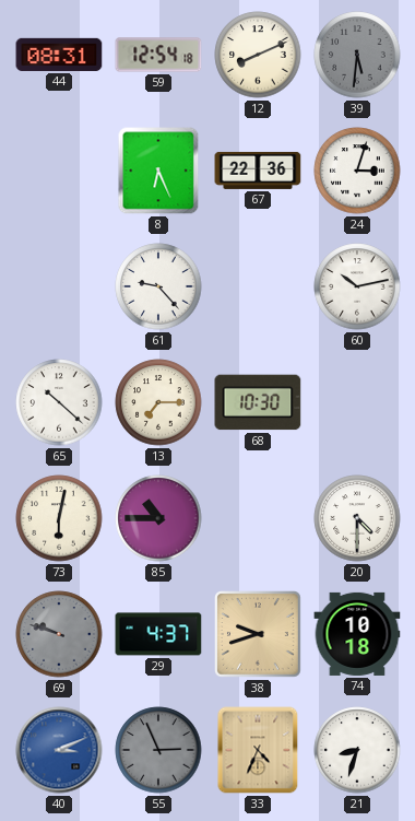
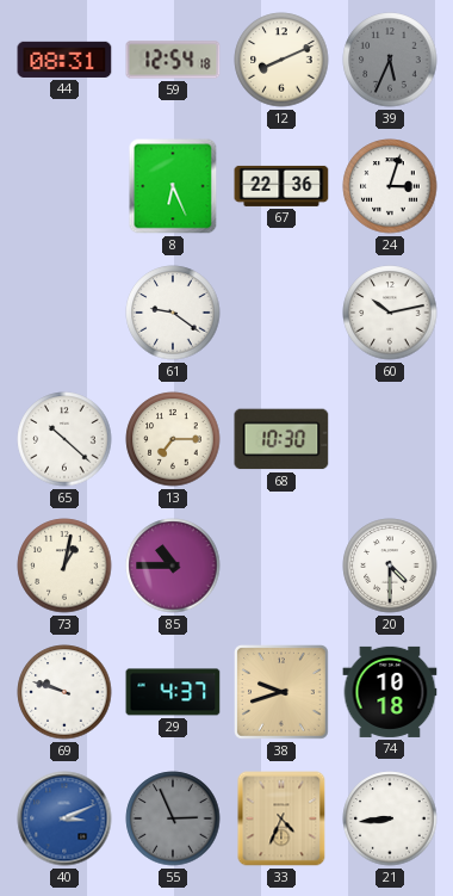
39: 5:31 -> 5:34 (390, 60)
61: 9:23 -> 9:21 (173, 313)
73: 6:02 -> 1:02 (64, 566)
69 dial: grey -> white (64, 692)
21: 8:33 -> 8:44 (390, 818)
